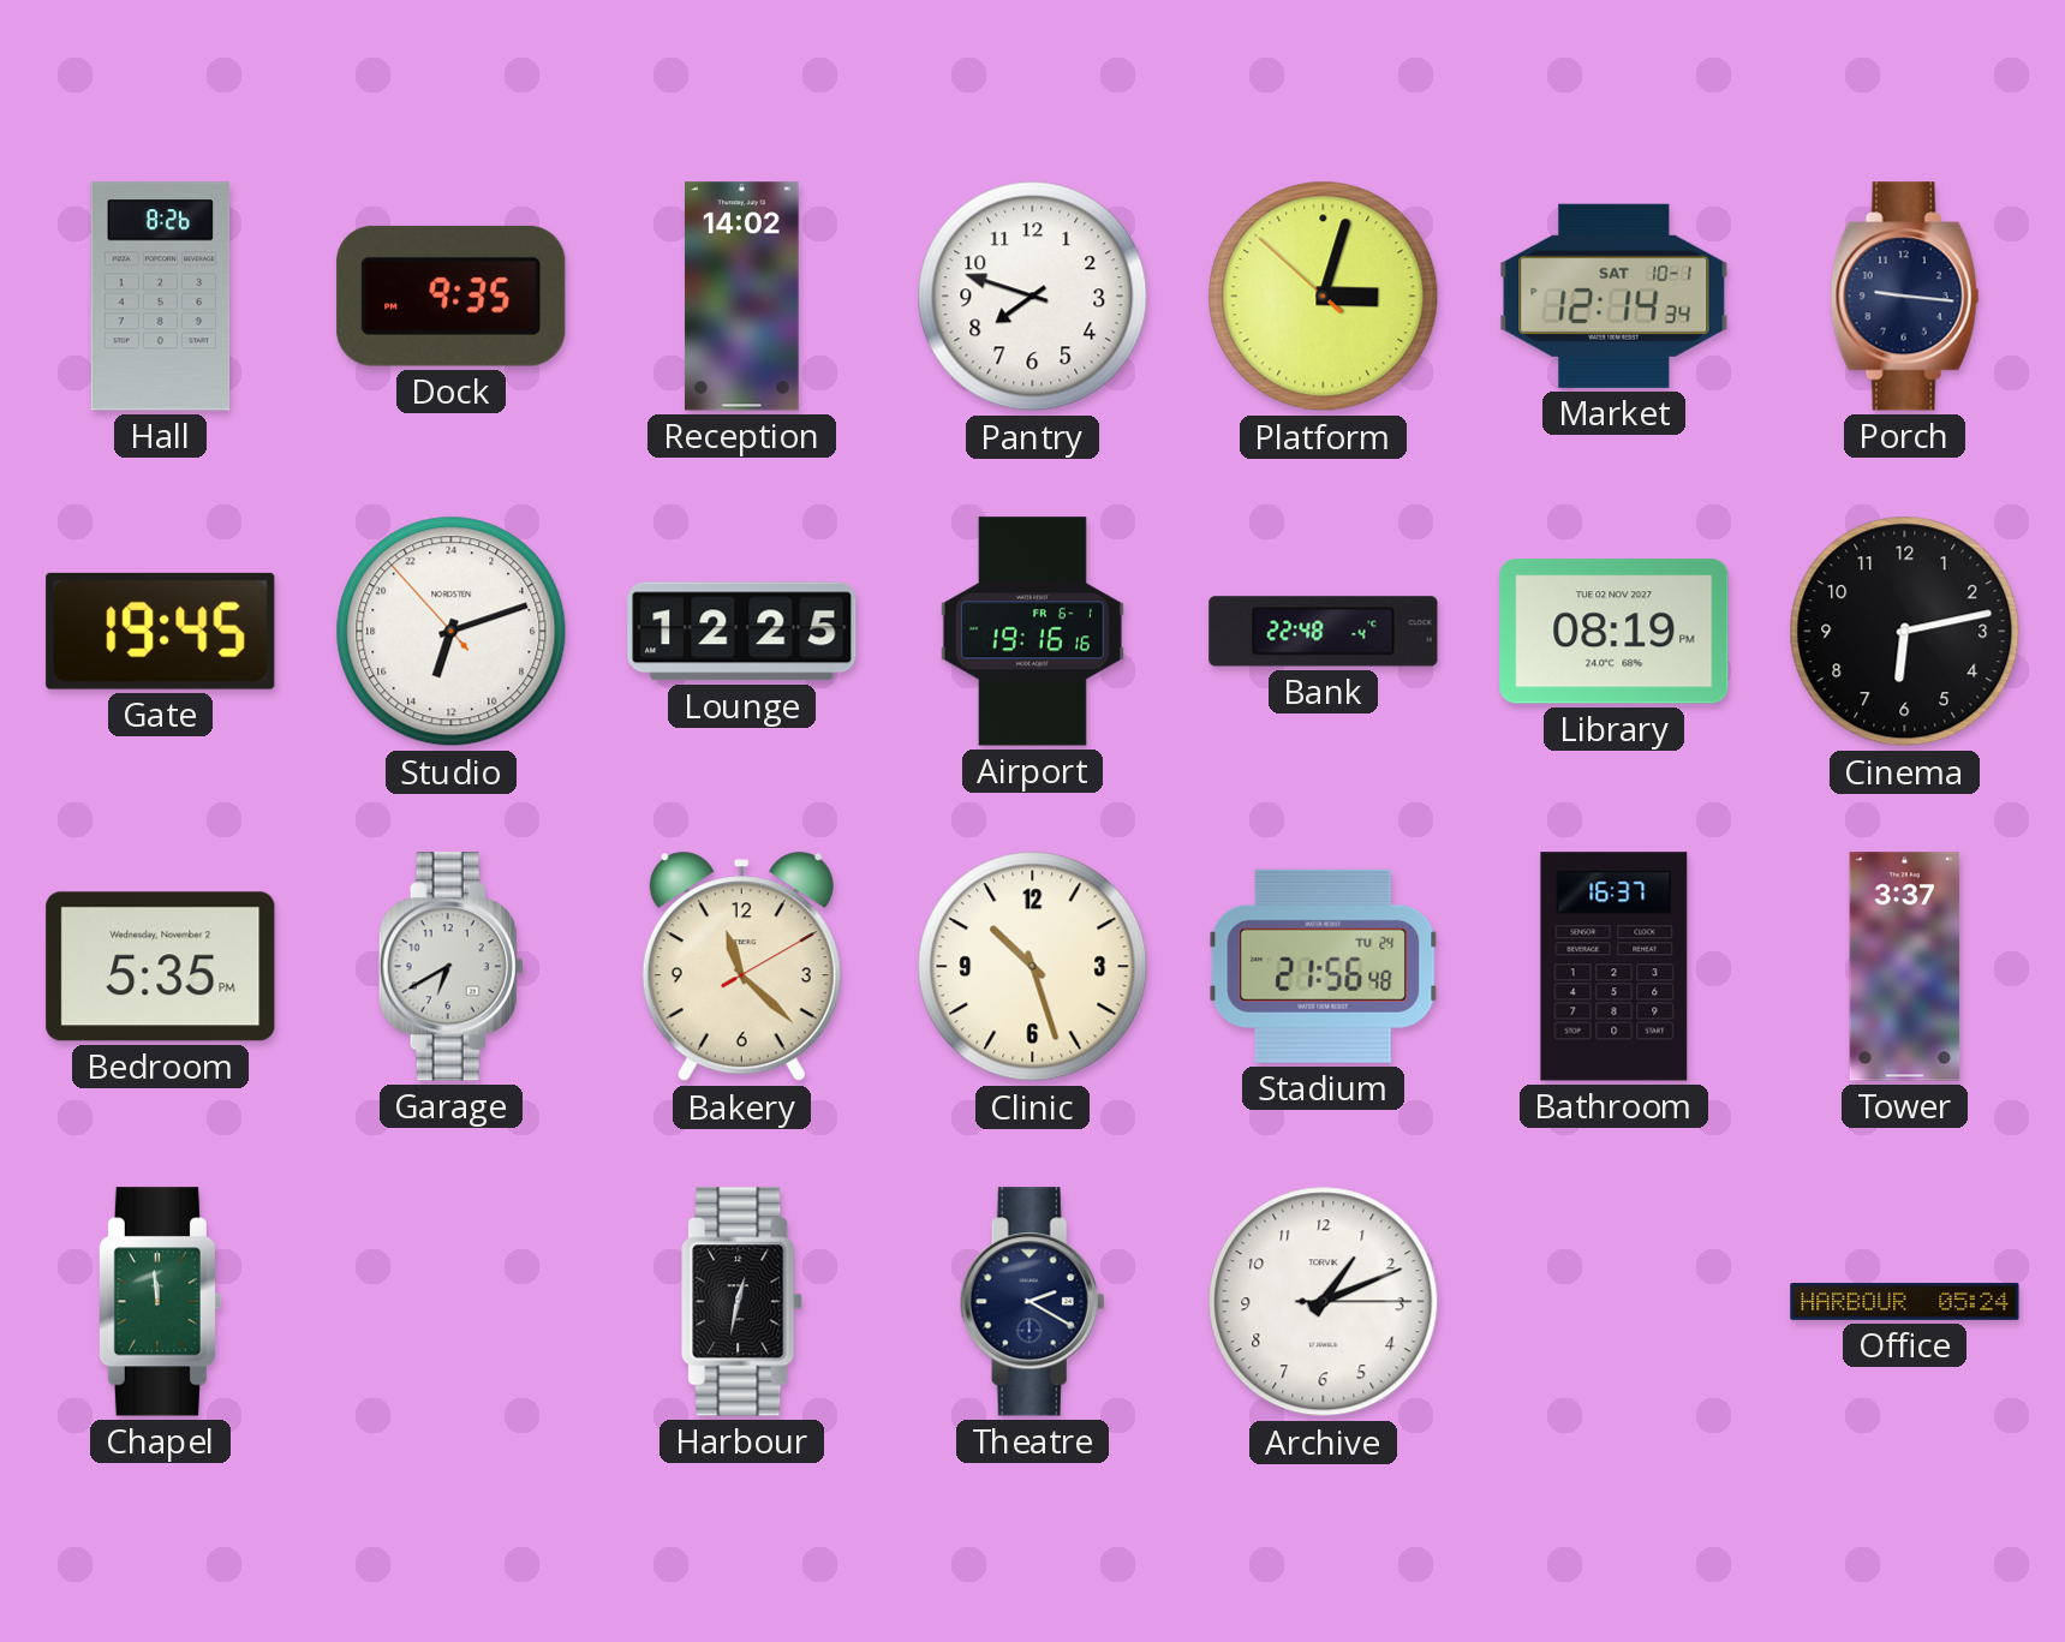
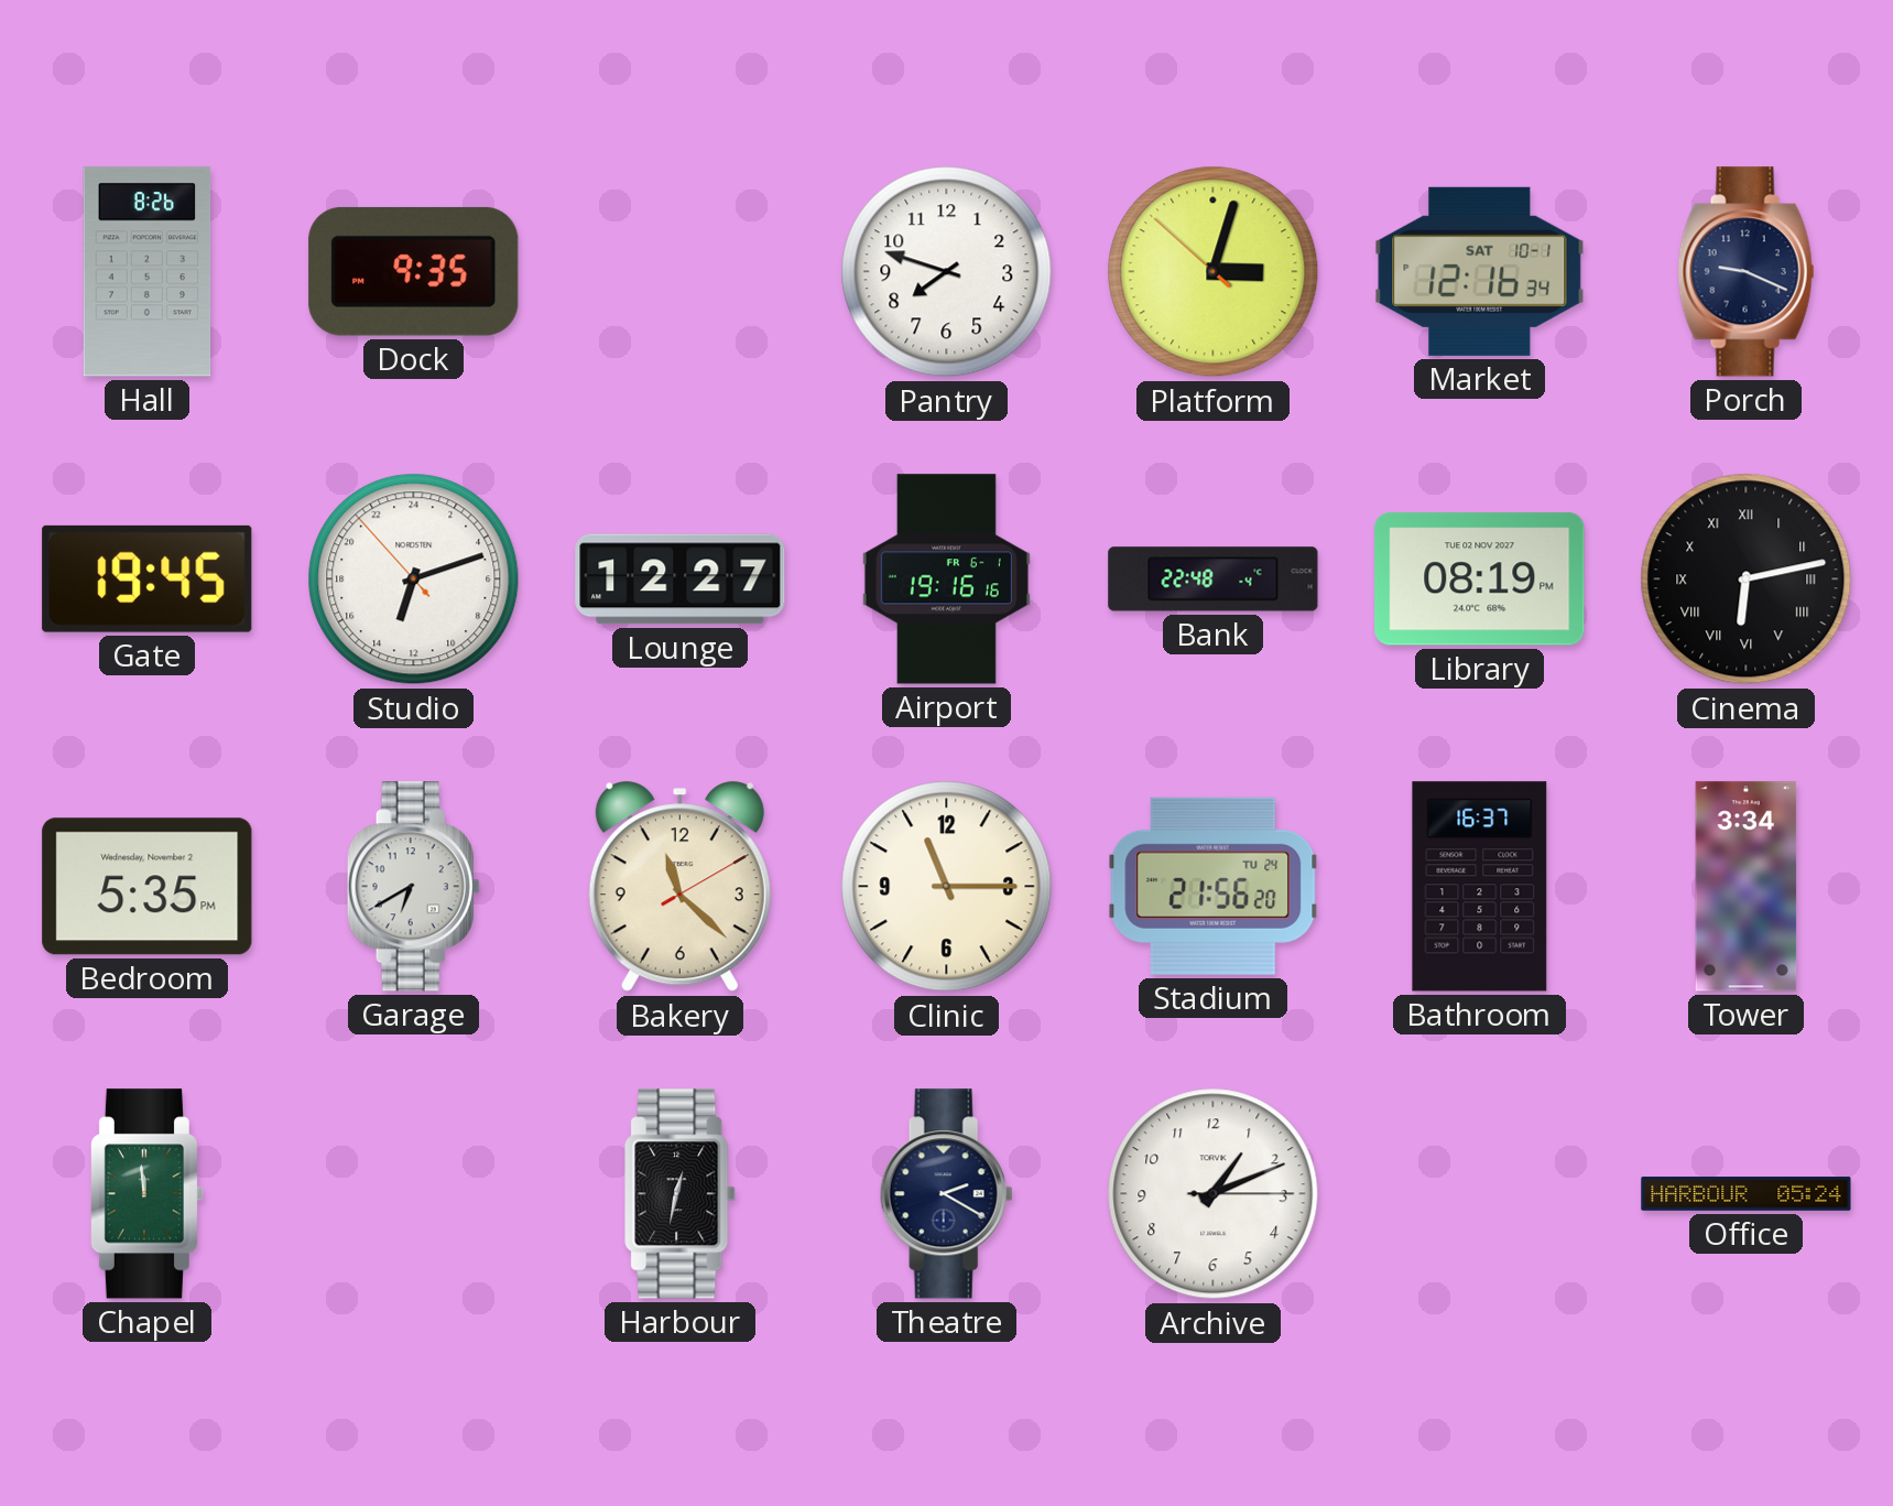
Reception: 14:02 -> none (742, 297)
Market: 12:14 -> 12:16 (1480, 271)
Porch: 9:16 -> 9:19 (1747, 272)
Lounge: 12:25 -> 12:27 (681, 579)
Cinema numerals: Arabic -> Roman (1747, 579)
Clinic: 10:27 -> 11:15 (947, 887)
Stadium: 21:56:48 -> 21:56:20 (1214, 886)
Tower: 3:37 -> 3:34 (1747, 887)
